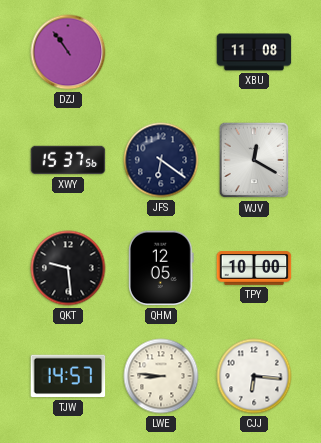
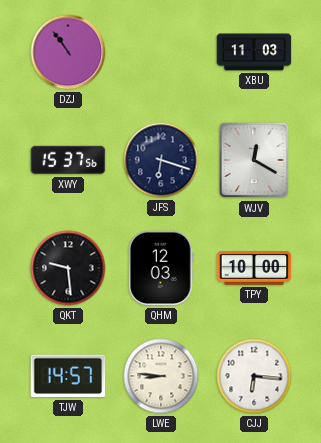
XBU: 11:08 -> 11:03 (254, 52)
JFS: 6:21 -> 6:18 (161, 160)
QHM: 12:05 -> 12:03 (161, 268)
